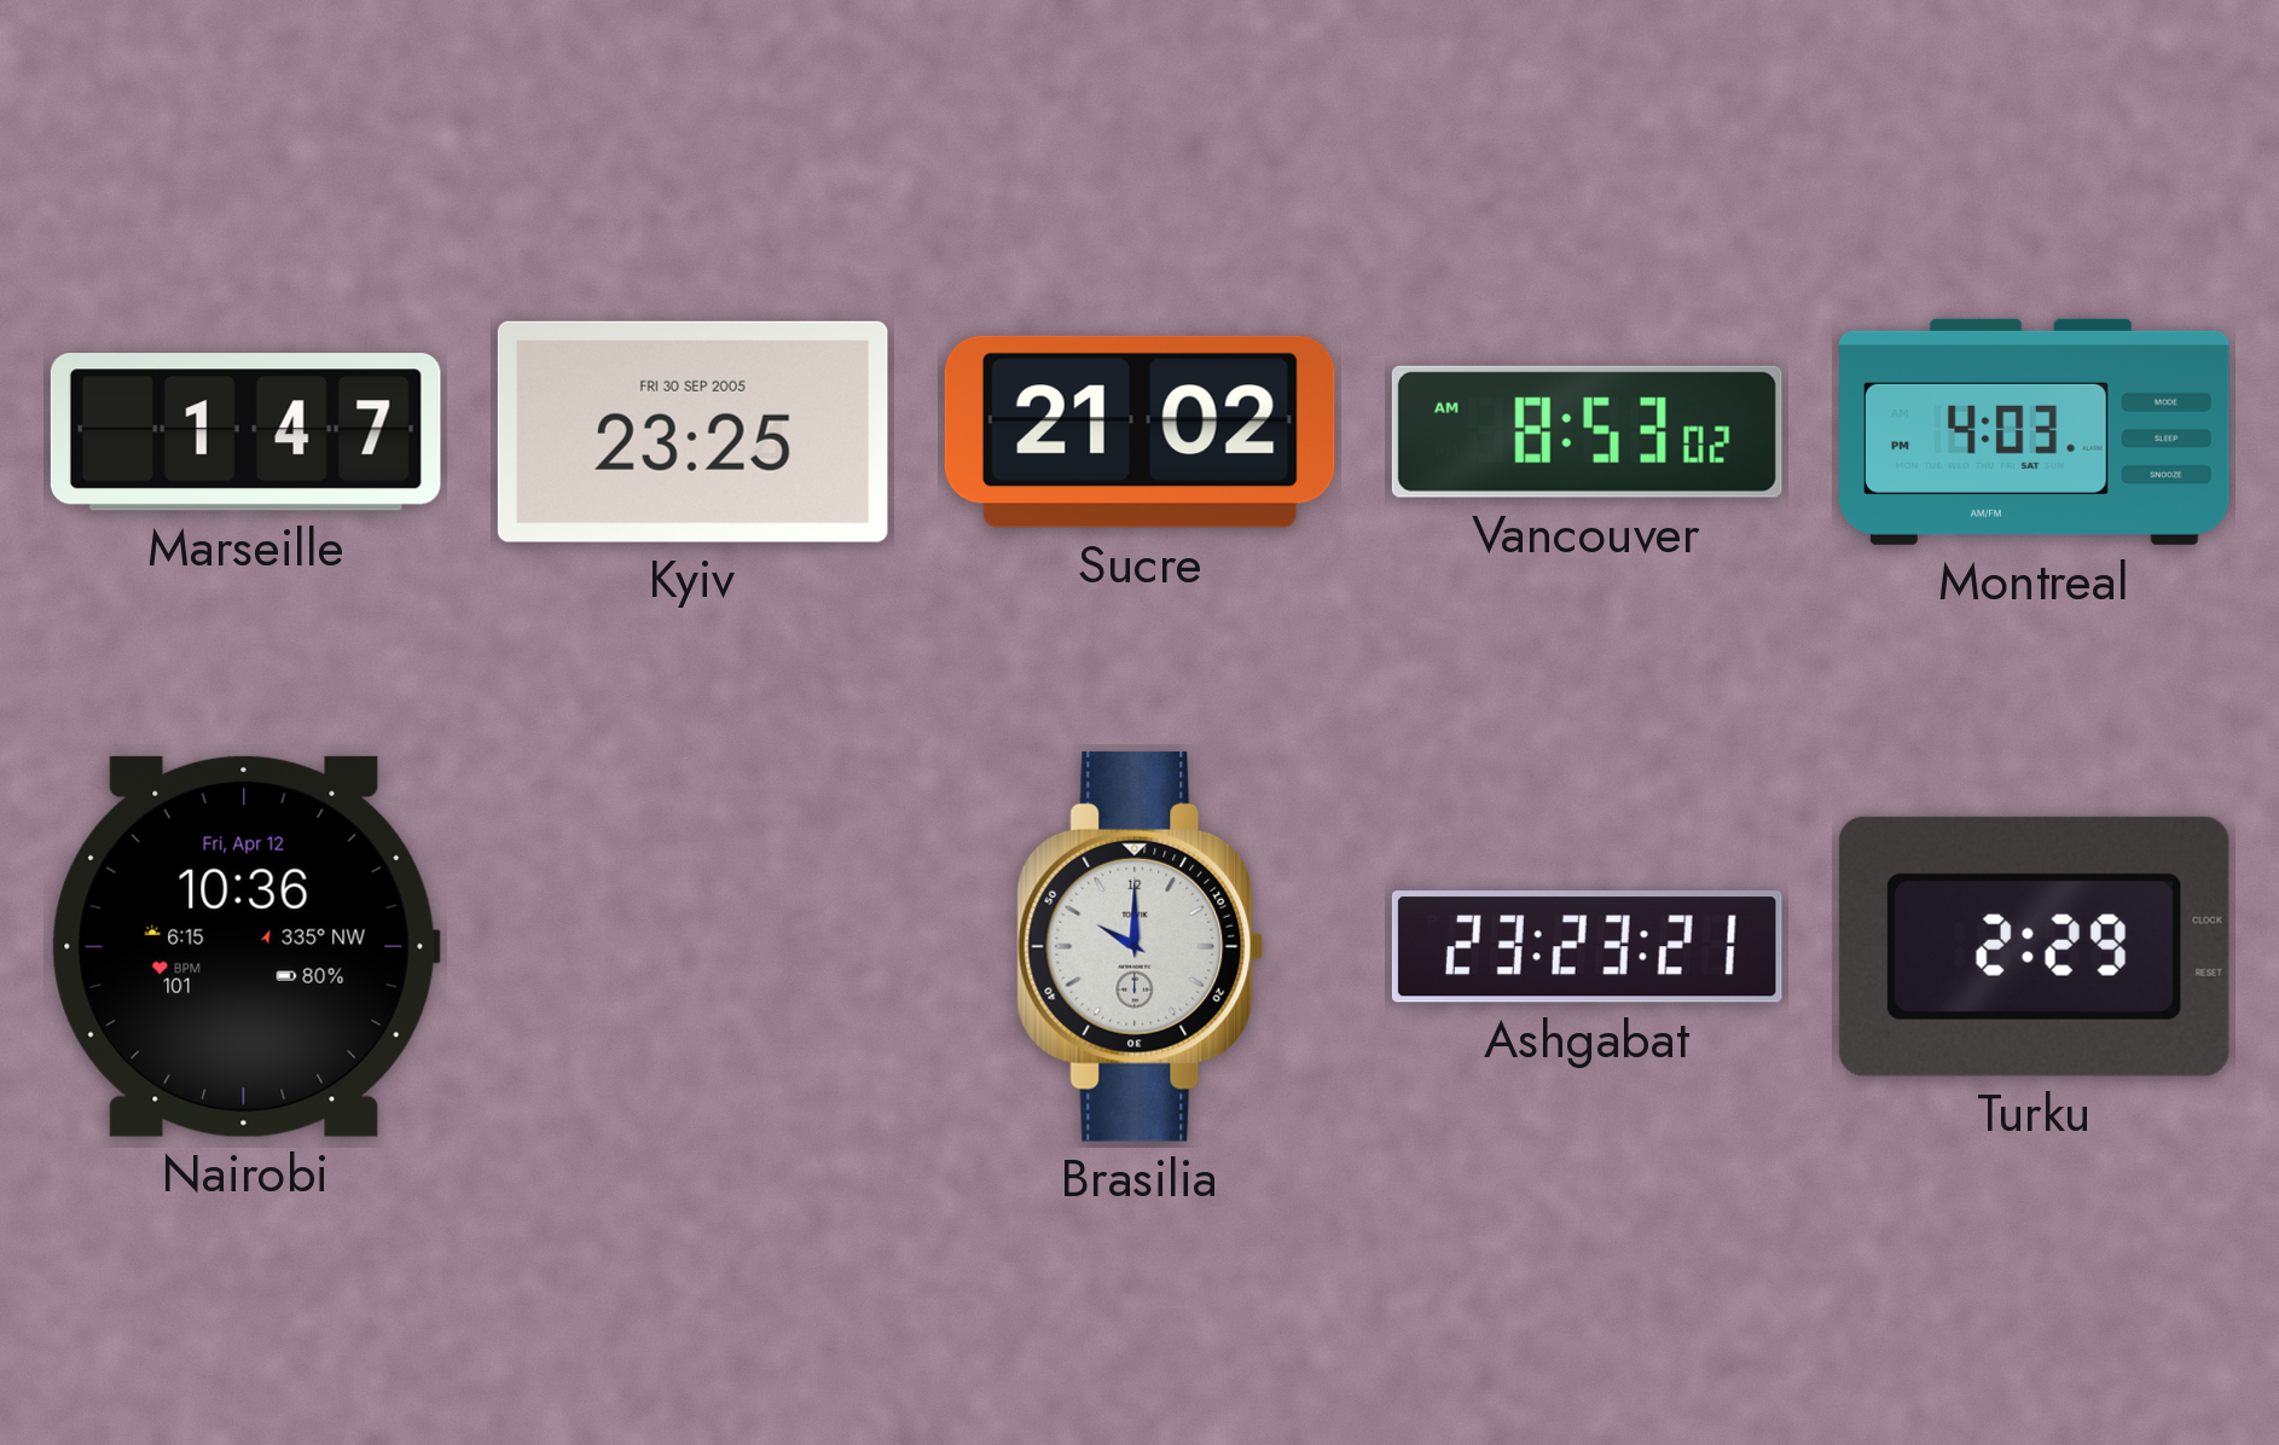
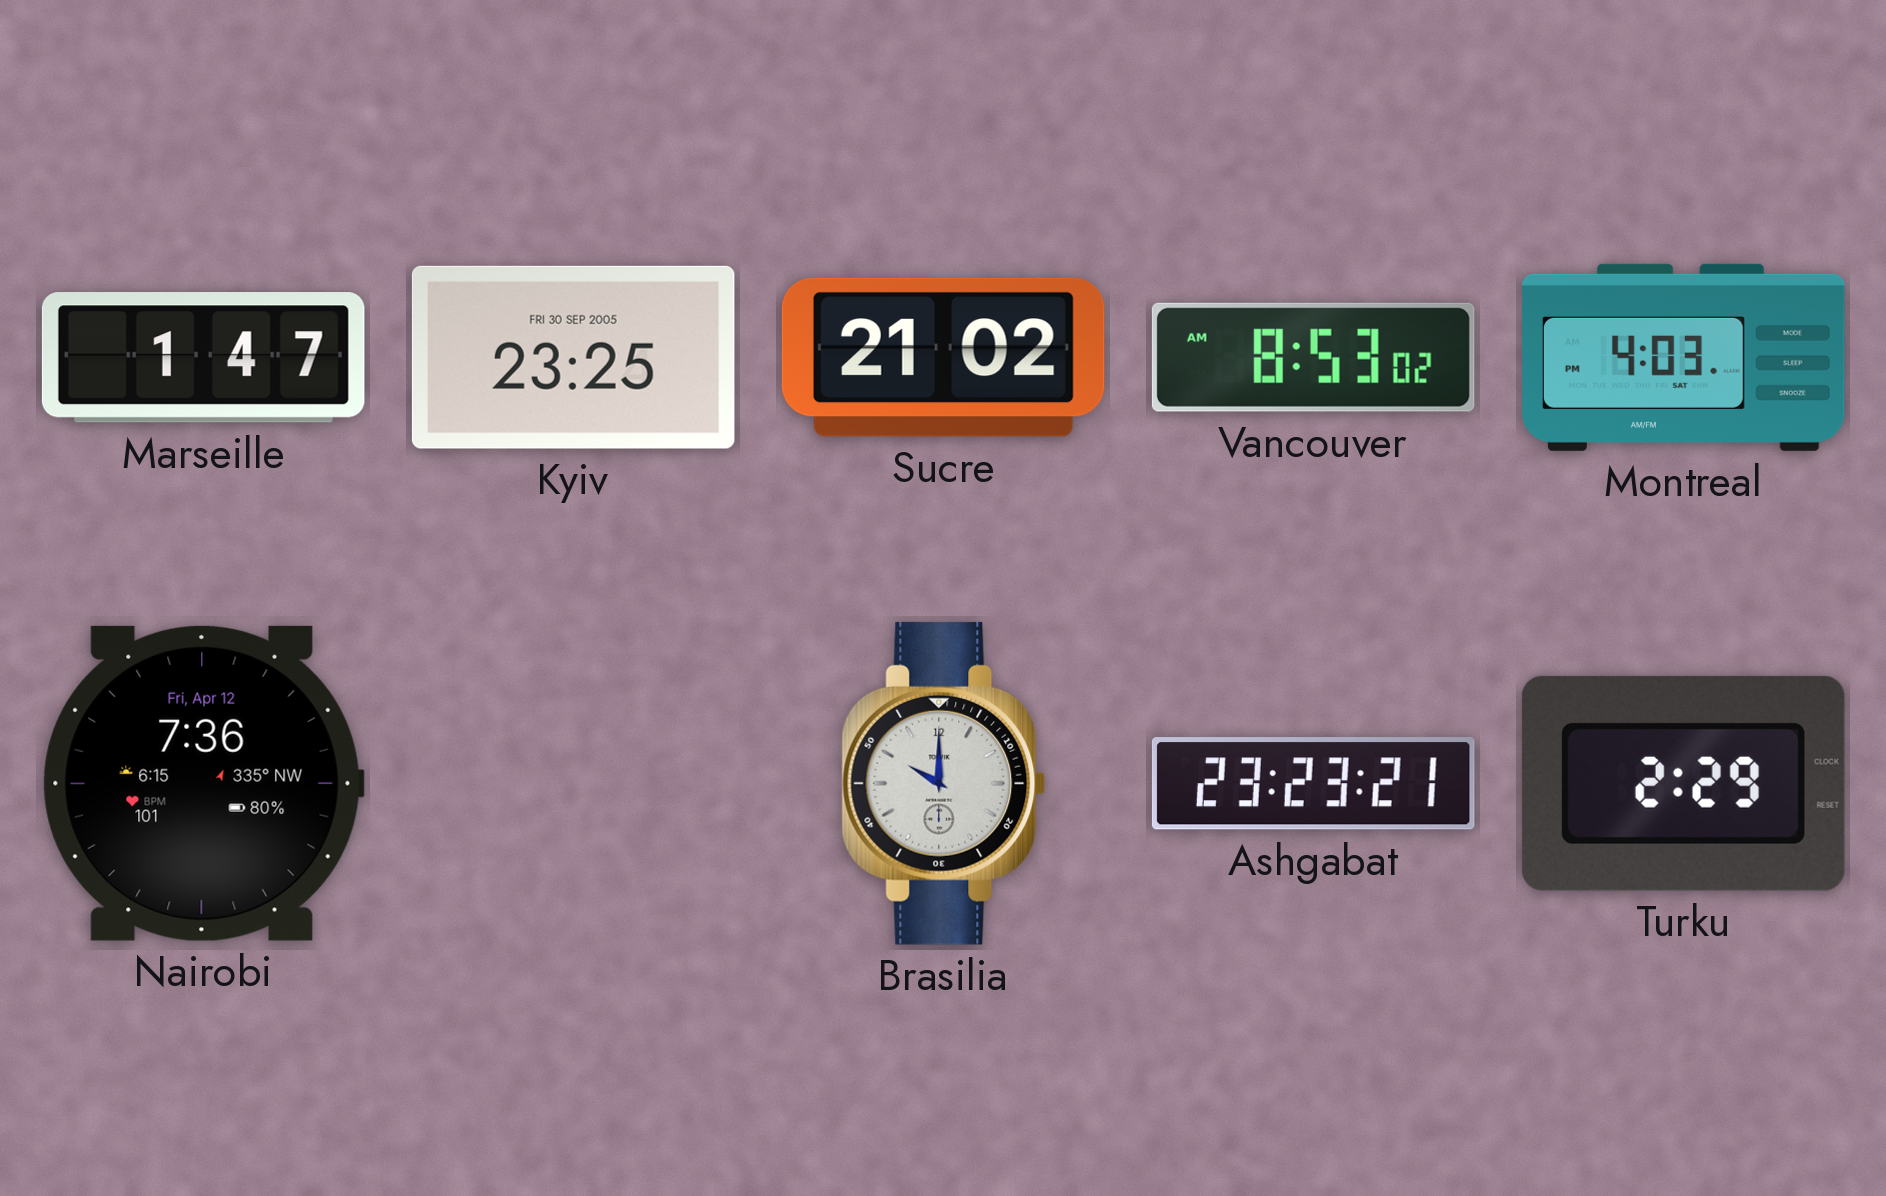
Nairobi: 10:36 -> 7:36 (203, 783)
